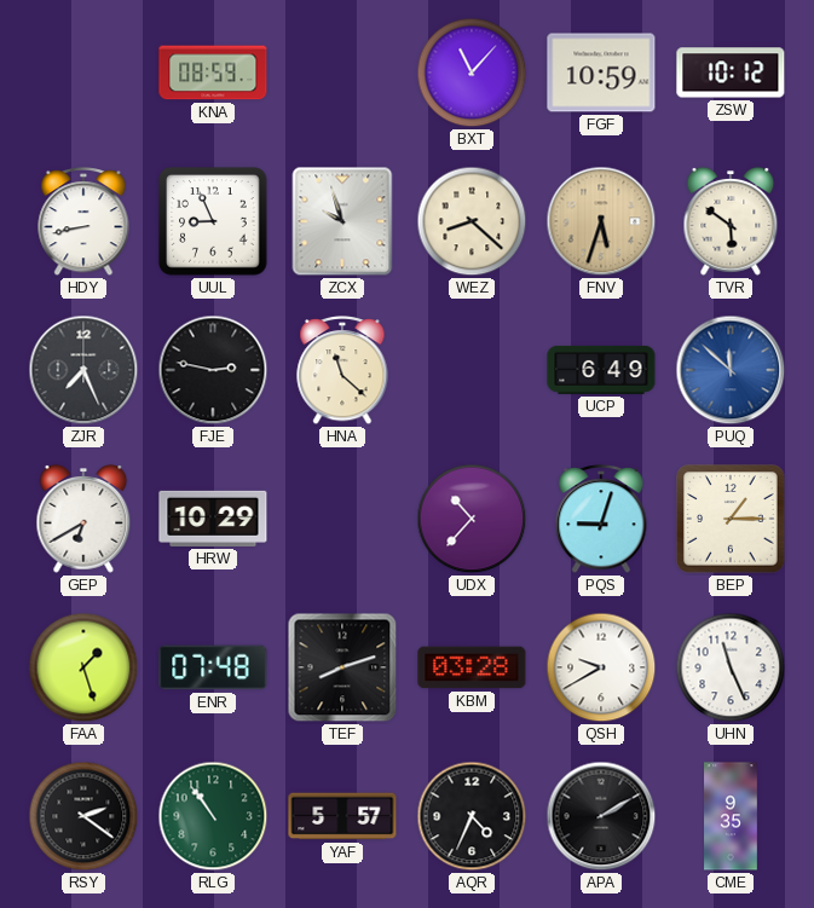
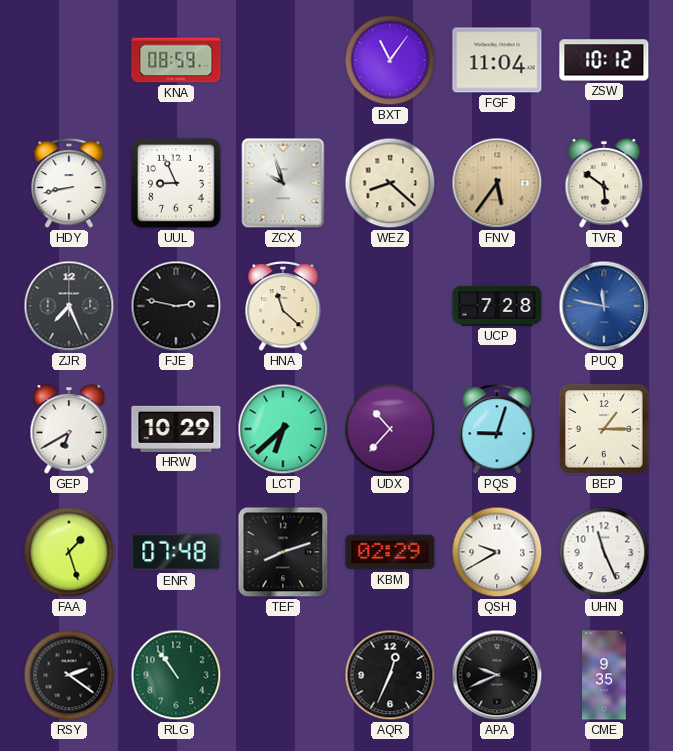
BXT: 11:07 -> 11:06 (390, 60)
FGF: 10:59 -> 11:04 (497, 60)
FNV: 5:33 -> 5:36 (497, 183)
UCP: 6:49 -> 7:28 (497, 306)
PUQ: 11:52 -> 11:47 (604, 306)
LCT: none -> 6:38 (283, 429)
KBM: 03:28 -> 02:29 (390, 552)
YAF: 5:57 -> none (342, 816)
AQR: 4:34 -> 12:34 (390, 675)
APA: 2:10 -> 9:41 (497, 675)
